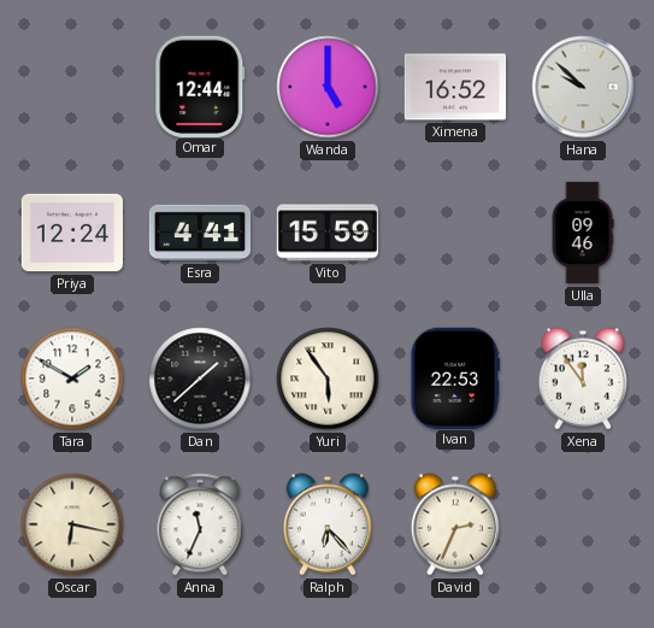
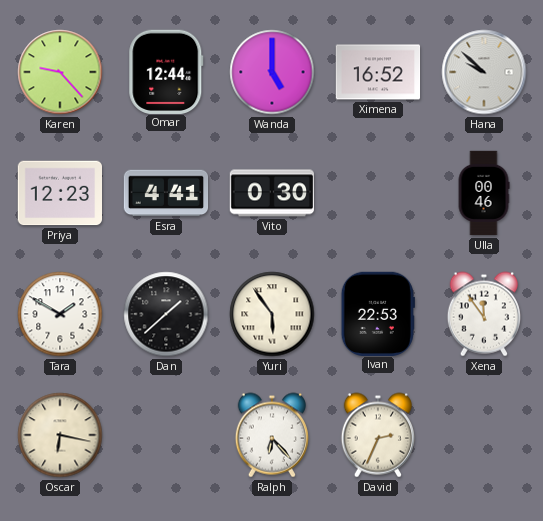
Karen: none -> 9:23 (60, 72)
Priya: 12:24 -> 12:23 (59, 193)
Vito: 15:59 -> 0:30 (271, 193)
Ulla: 09:46 -> 00:46 (484, 193)
Anna: 11:34 -> none (200, 524)
